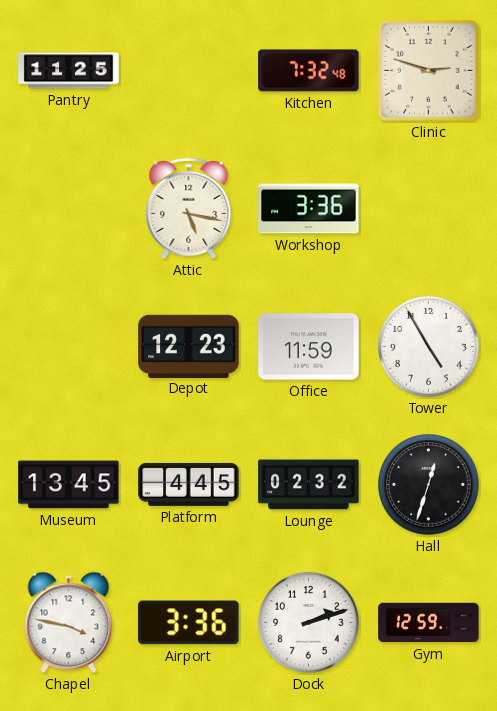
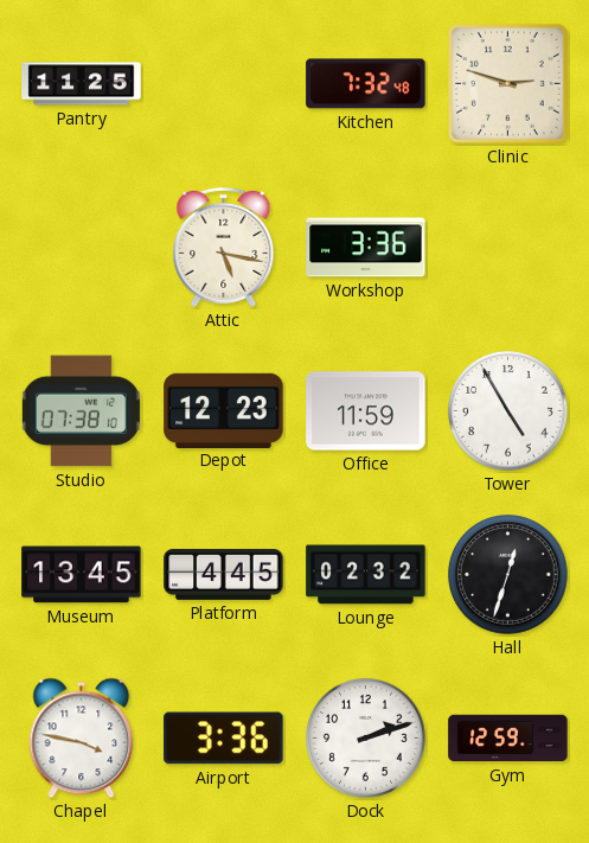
Studio: none -> 07:38 (81, 411)
